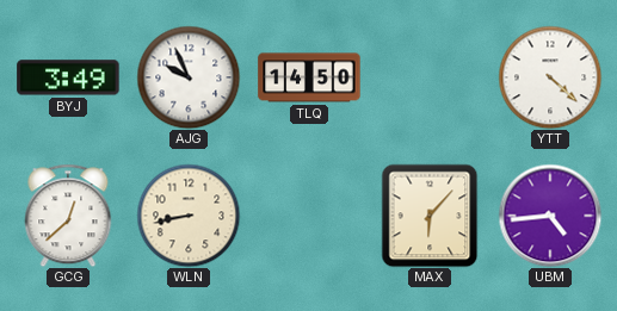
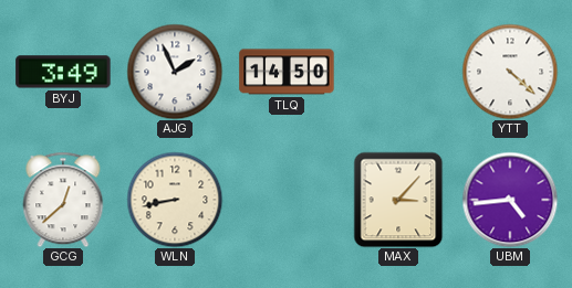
AJG: 9:56 -> 1:56 (175, 72)
MAX: 6:07 -> 3:07 (398, 200)
